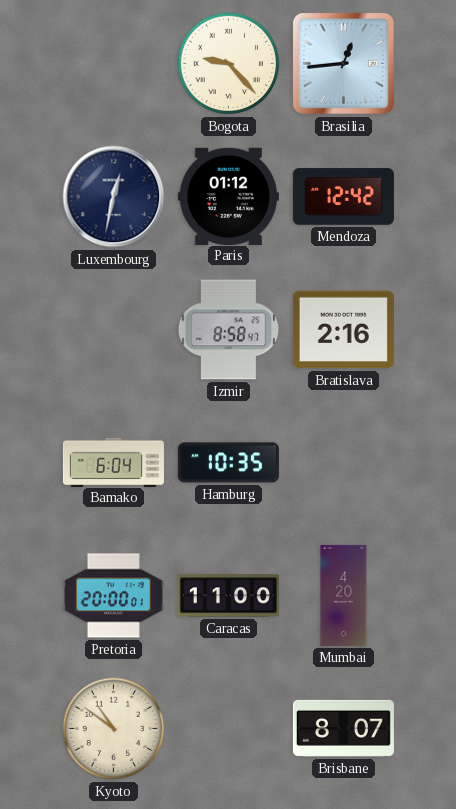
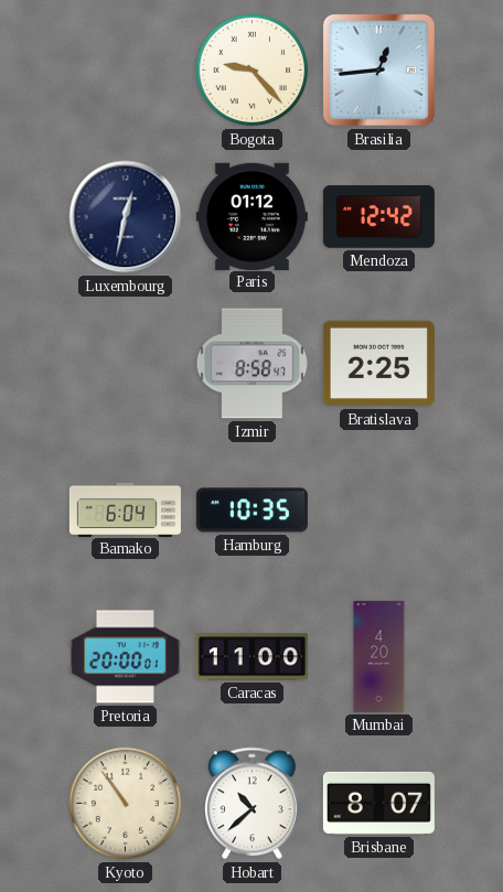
Bratislava: 2:16 -> 2:25 (378, 364)
Kyoto: 10:51 -> 10:54 (126, 804)
Hobart: none -> 10:38 (253, 804)
